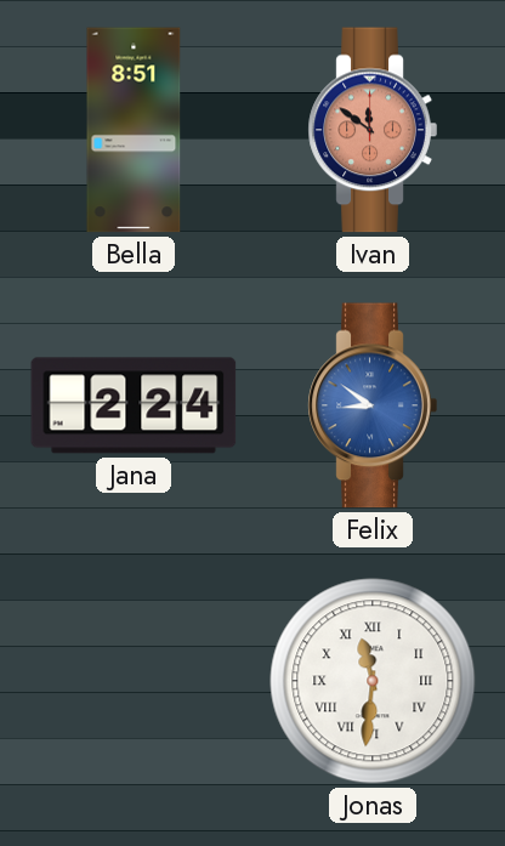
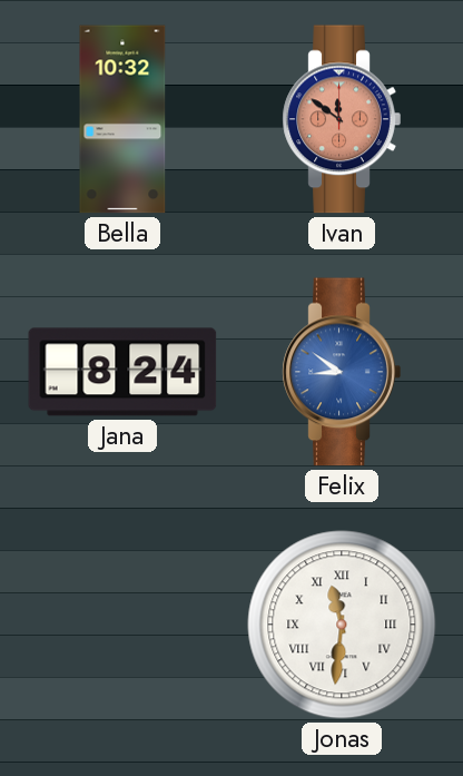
Bella: 8:51 -> 10:32 (122, 119)
Jana: 2:24 -> 8:24 (122, 372)
